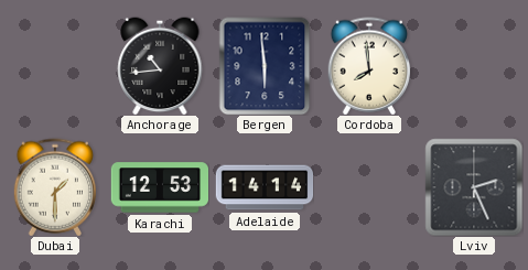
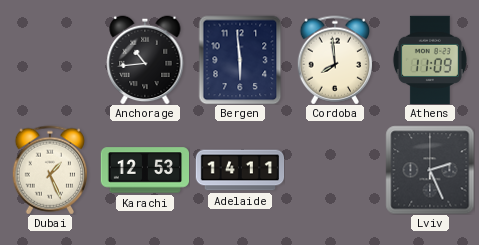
Athens: none -> 11:09 (430, 59)
Dubai: 1:30 -> 1:26 (49, 170)
Adelaide: 14:14 -> 14:11 (240, 170)
